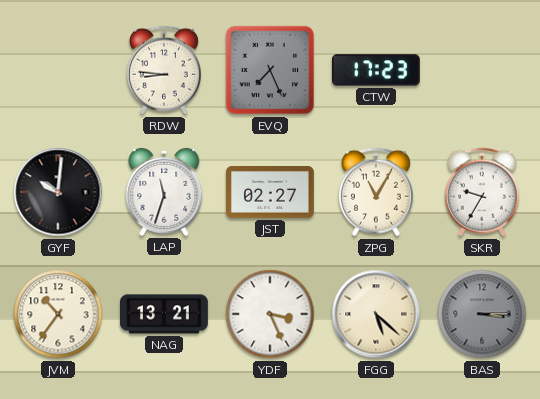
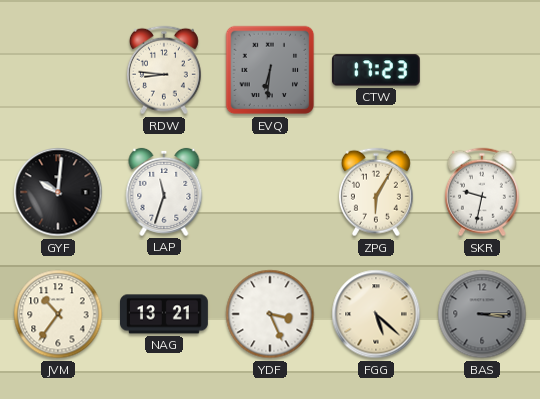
EVQ: 7:26 -> 6:31 (270, 70)
JST: 02:27 -> none (271, 193)
ZPG: 11:05 -> 6:05 (376, 192)
SKR: 9:35 -> 9:32 (482, 192)
